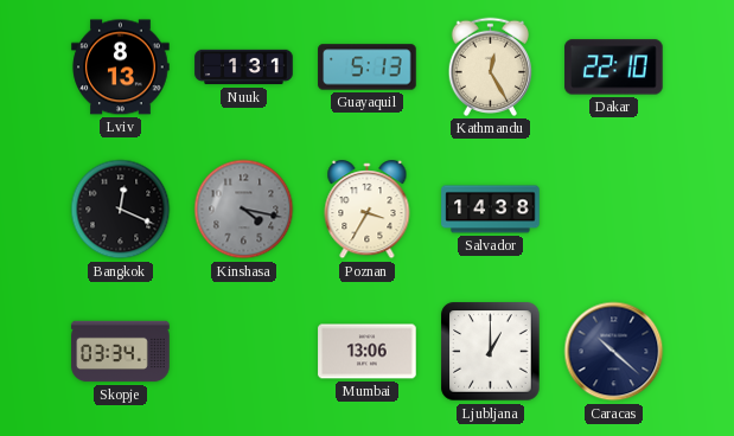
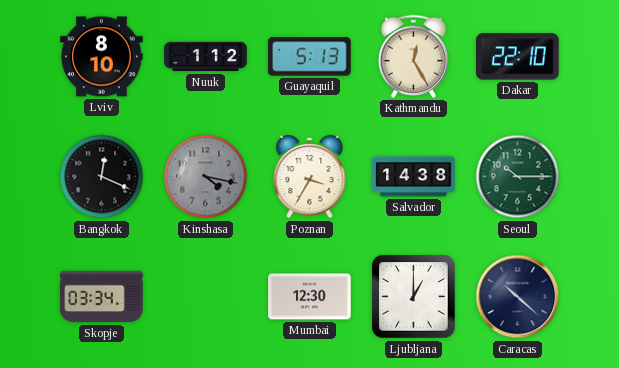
Lviv: 8:13 -> 8:10 (102, 57)
Nuuk: 1:31 -> 1:12 (206, 57)
Seoul: none -> 10:15 (518, 177)
Mumbai: 13:06 -> 12:30 (310, 297)
